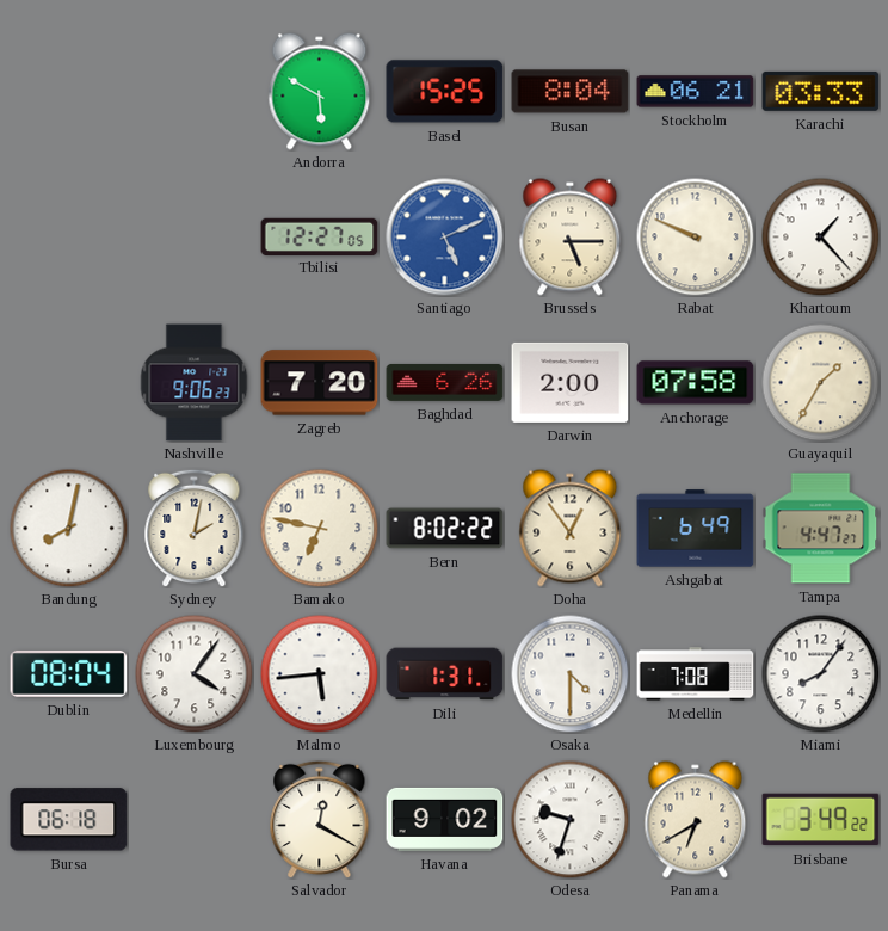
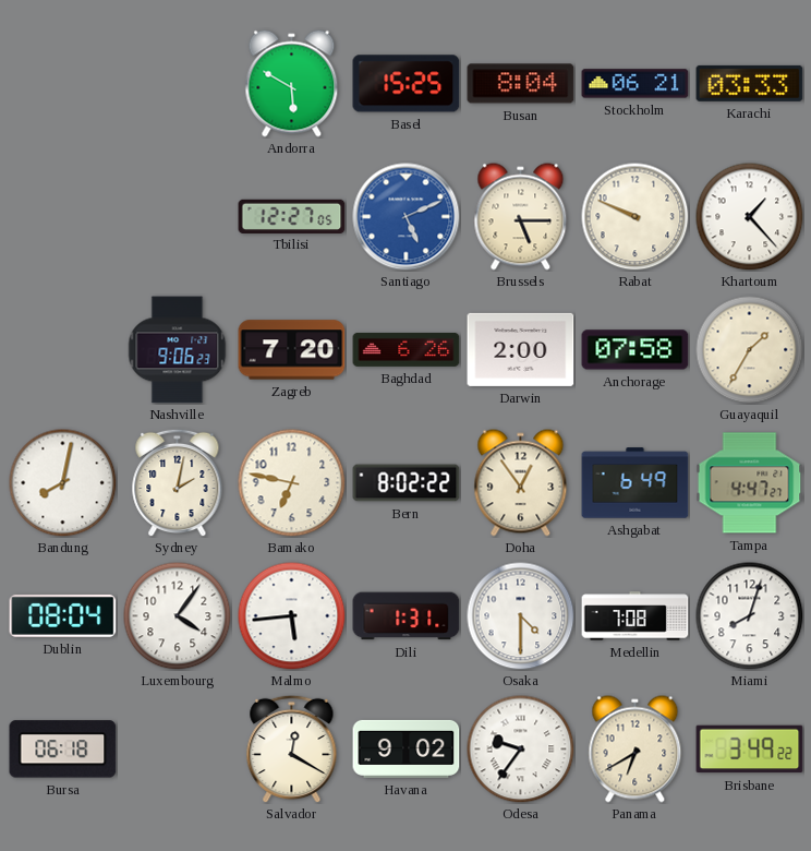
Miami: 8:06 -> 8:03 (750, 616)
Odesa: 9:33 -> 9:36 (521, 750)
